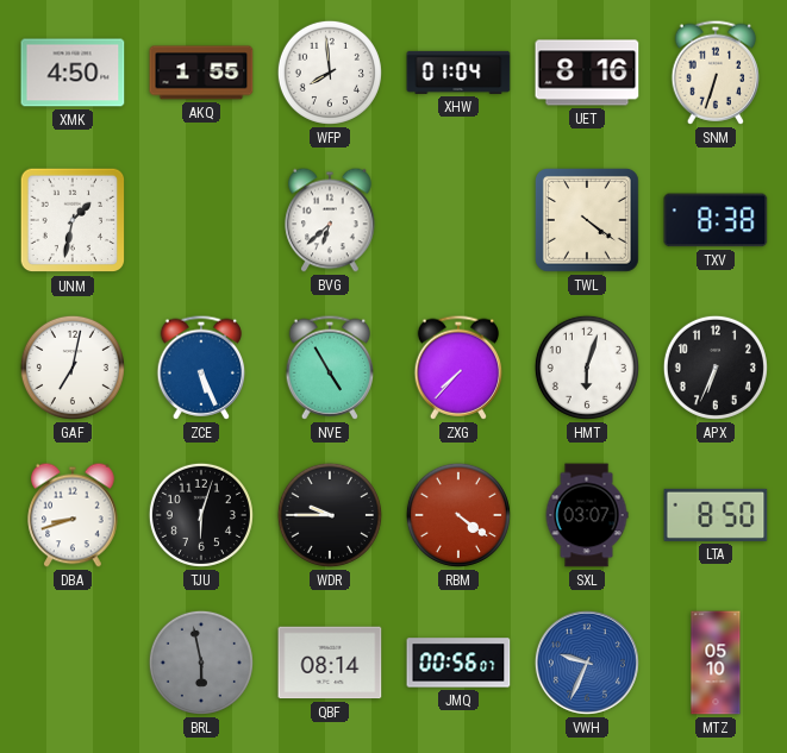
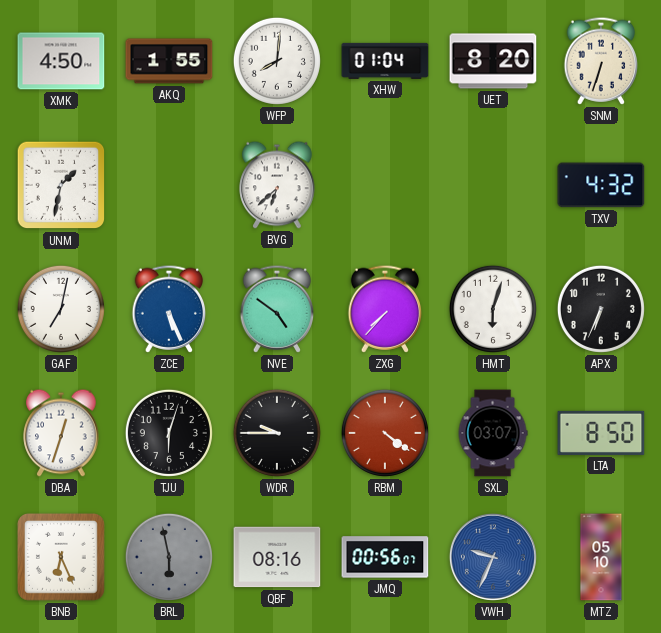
WFP: 7:59 -> 8:01 (277, 61)
UET: 8:16 -> 8:20 (493, 61)
TWL: 4:21 -> none (587, 220)
TXV: 8:38 -> 4:32 (601, 185)
NVE: 4:55 -> 4:51 (277, 309)
DBA: 8:42 -> 12:33 (61, 433)
BNB: none -> 6:26 (61, 557)
QBF: 08:14 -> 08:16 (277, 557)
